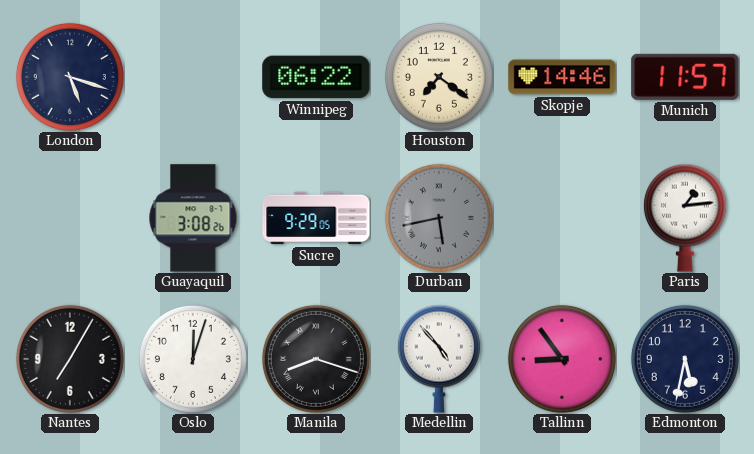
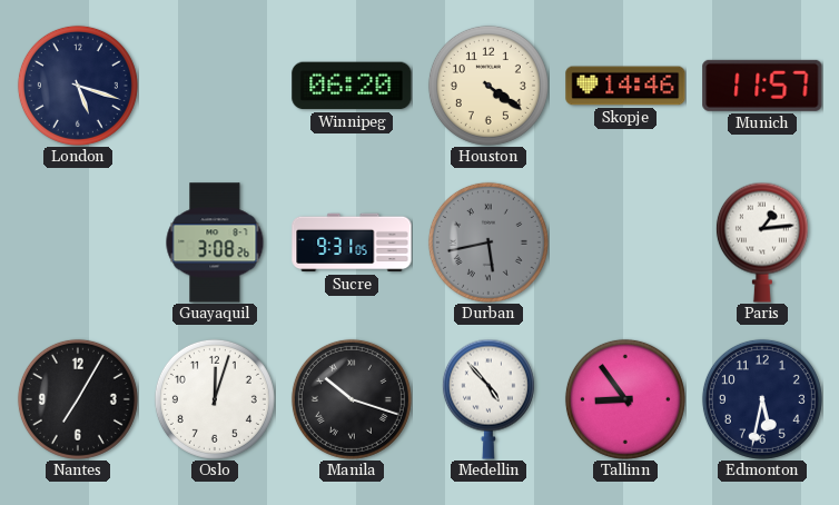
Winnipeg: 06:22 -> 06:20 (352, 86)
Houston: 7:21 -> 4:21 (488, 86)
Sucre: 9:29 -> 9:31 (352, 242)
Manila: 8:18 -> 10:18 (352, 399)
